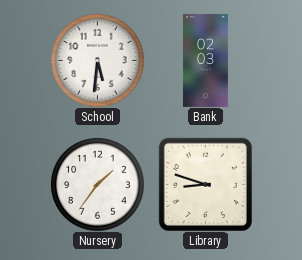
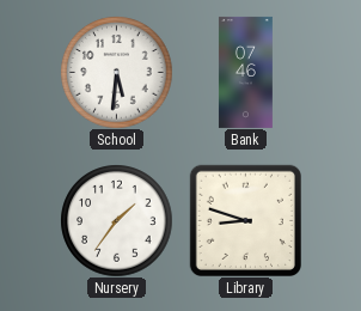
Bank: 02:03 -> 07:46 (245, 72)
